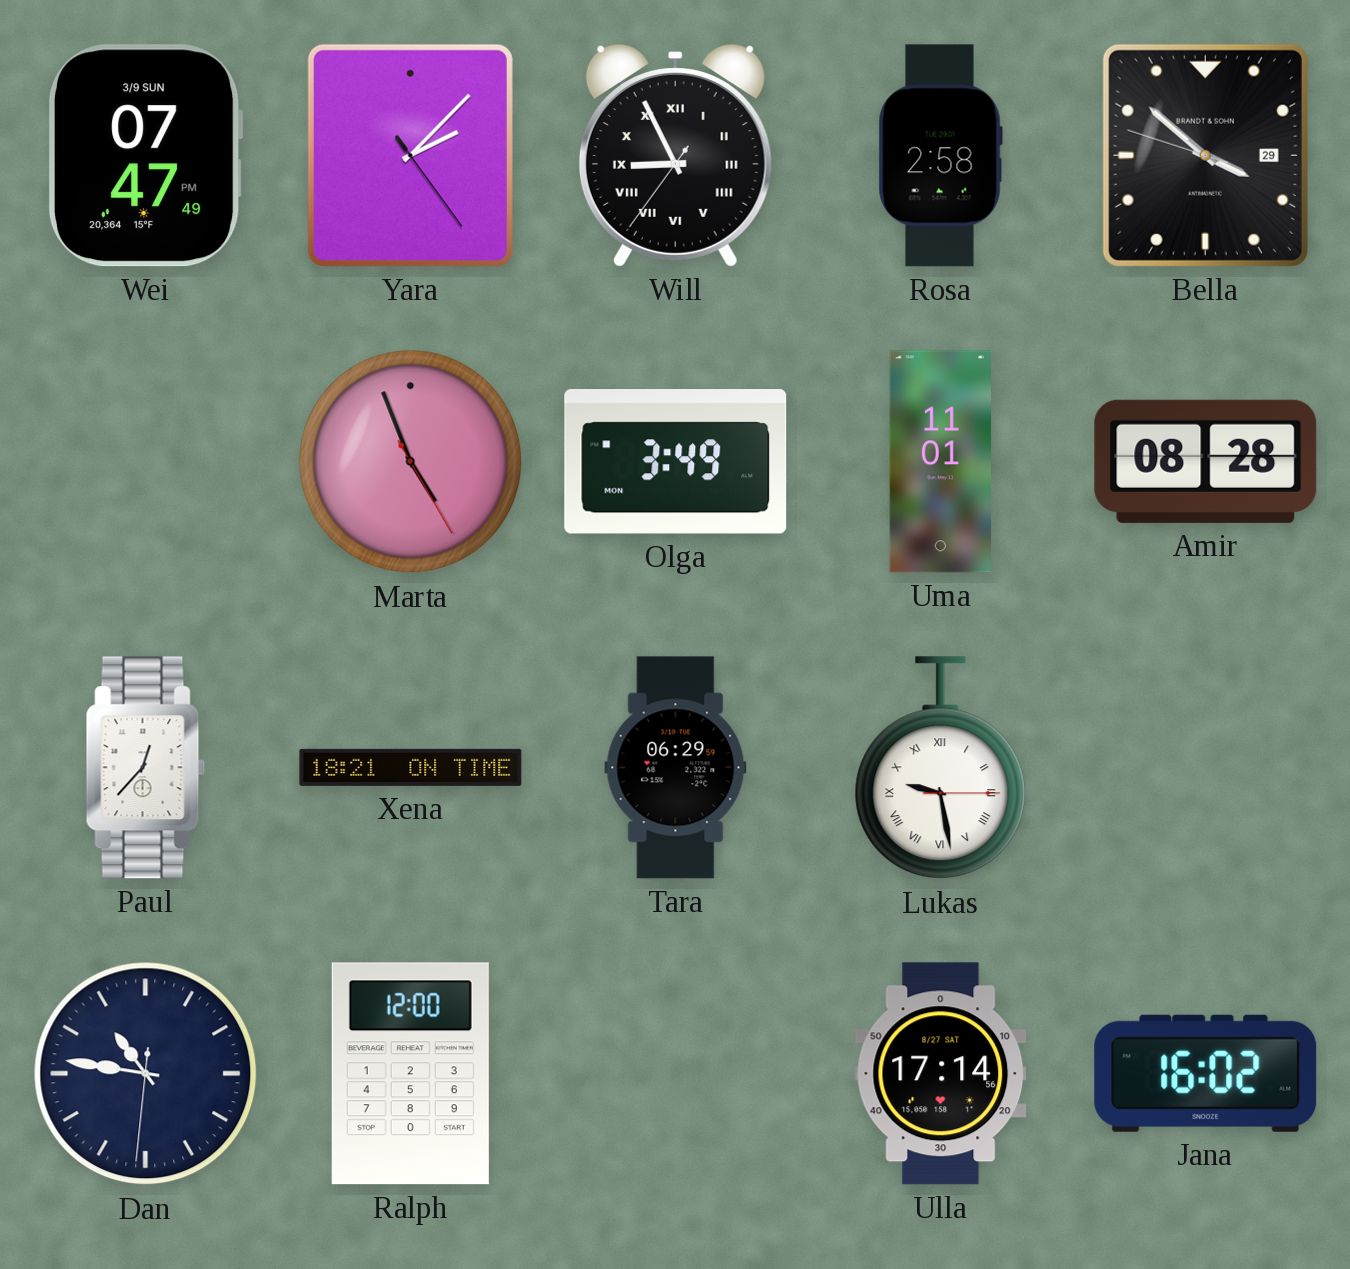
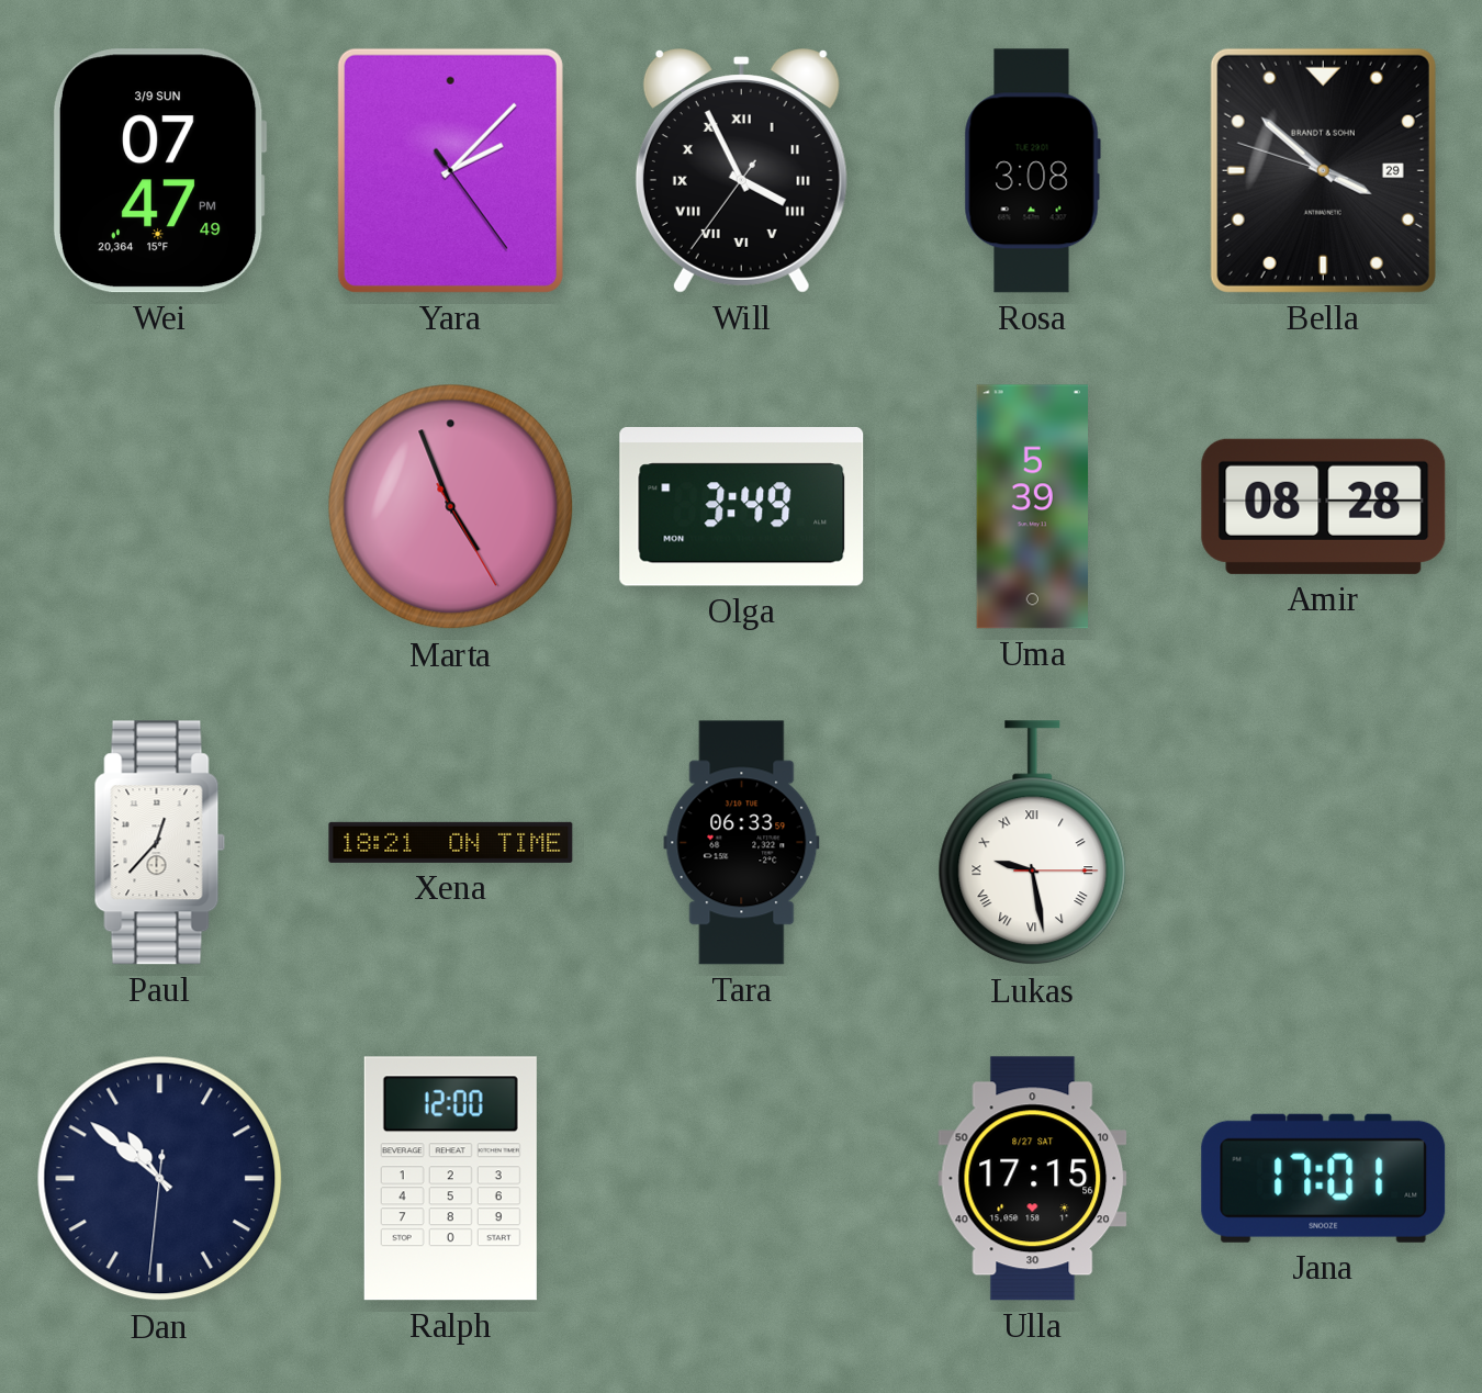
Will: 8:55 -> 3:55 (741, 171)
Rosa: 2:58 -> 3:08 (1032, 171)
Uma: 11:01 -> 5:39 (1032, 507)
Tara: 06:29 -> 06:33 (742, 843)
Dan: 10:46 -> 10:51 (160, 1179)
Ulla: 17:14 -> 17:15 (1033, 1179)
Jana: 16:02 -> 17:01 (1324, 1178)
